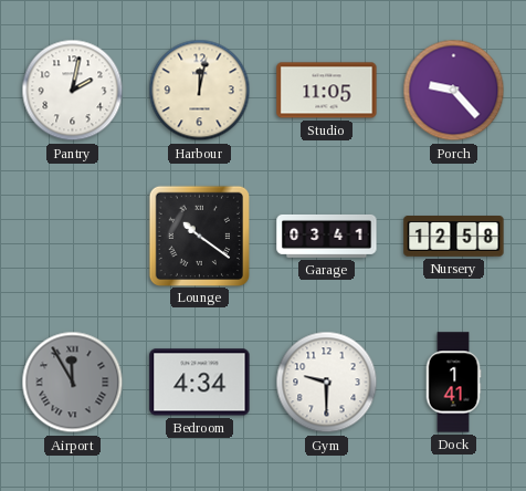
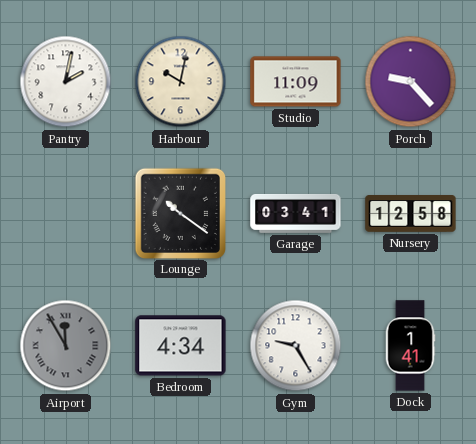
Harbour: 12:02 -> 10:02 (181, 82)
Studio: 11:05 -> 11:09 (296, 82)
Gym: 9:30 -> 9:25 (296, 346)
